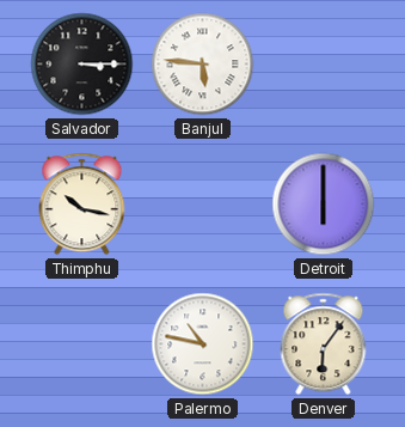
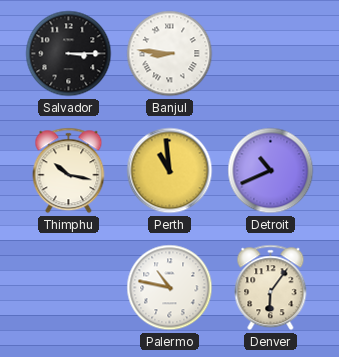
Banjul: 5:46 -> 8:46 (170, 54)
Perth: none -> 10:59 (170, 171)
Detroit: 6:00 -> 10:41 (271, 171)
